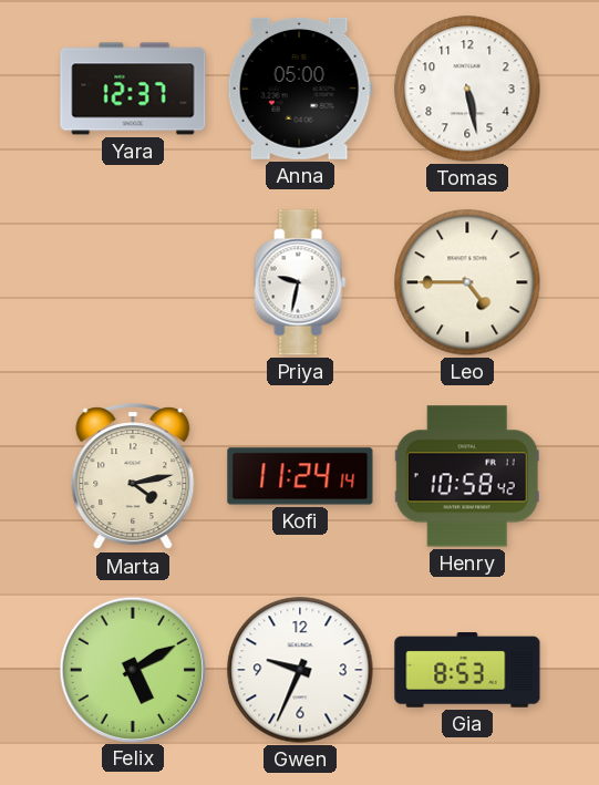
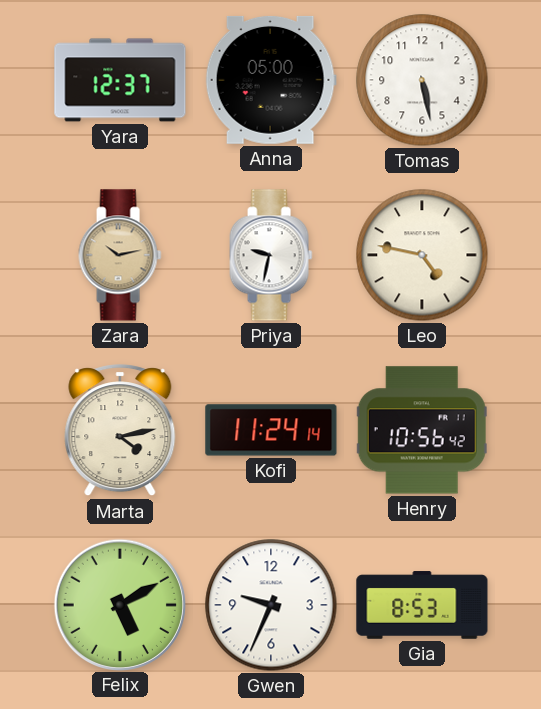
Zara: none -> 10:13 (120, 255)
Leo: 4:45 -> 4:47 (422, 255)
Henry: 10:58 -> 10:56 (422, 430)
